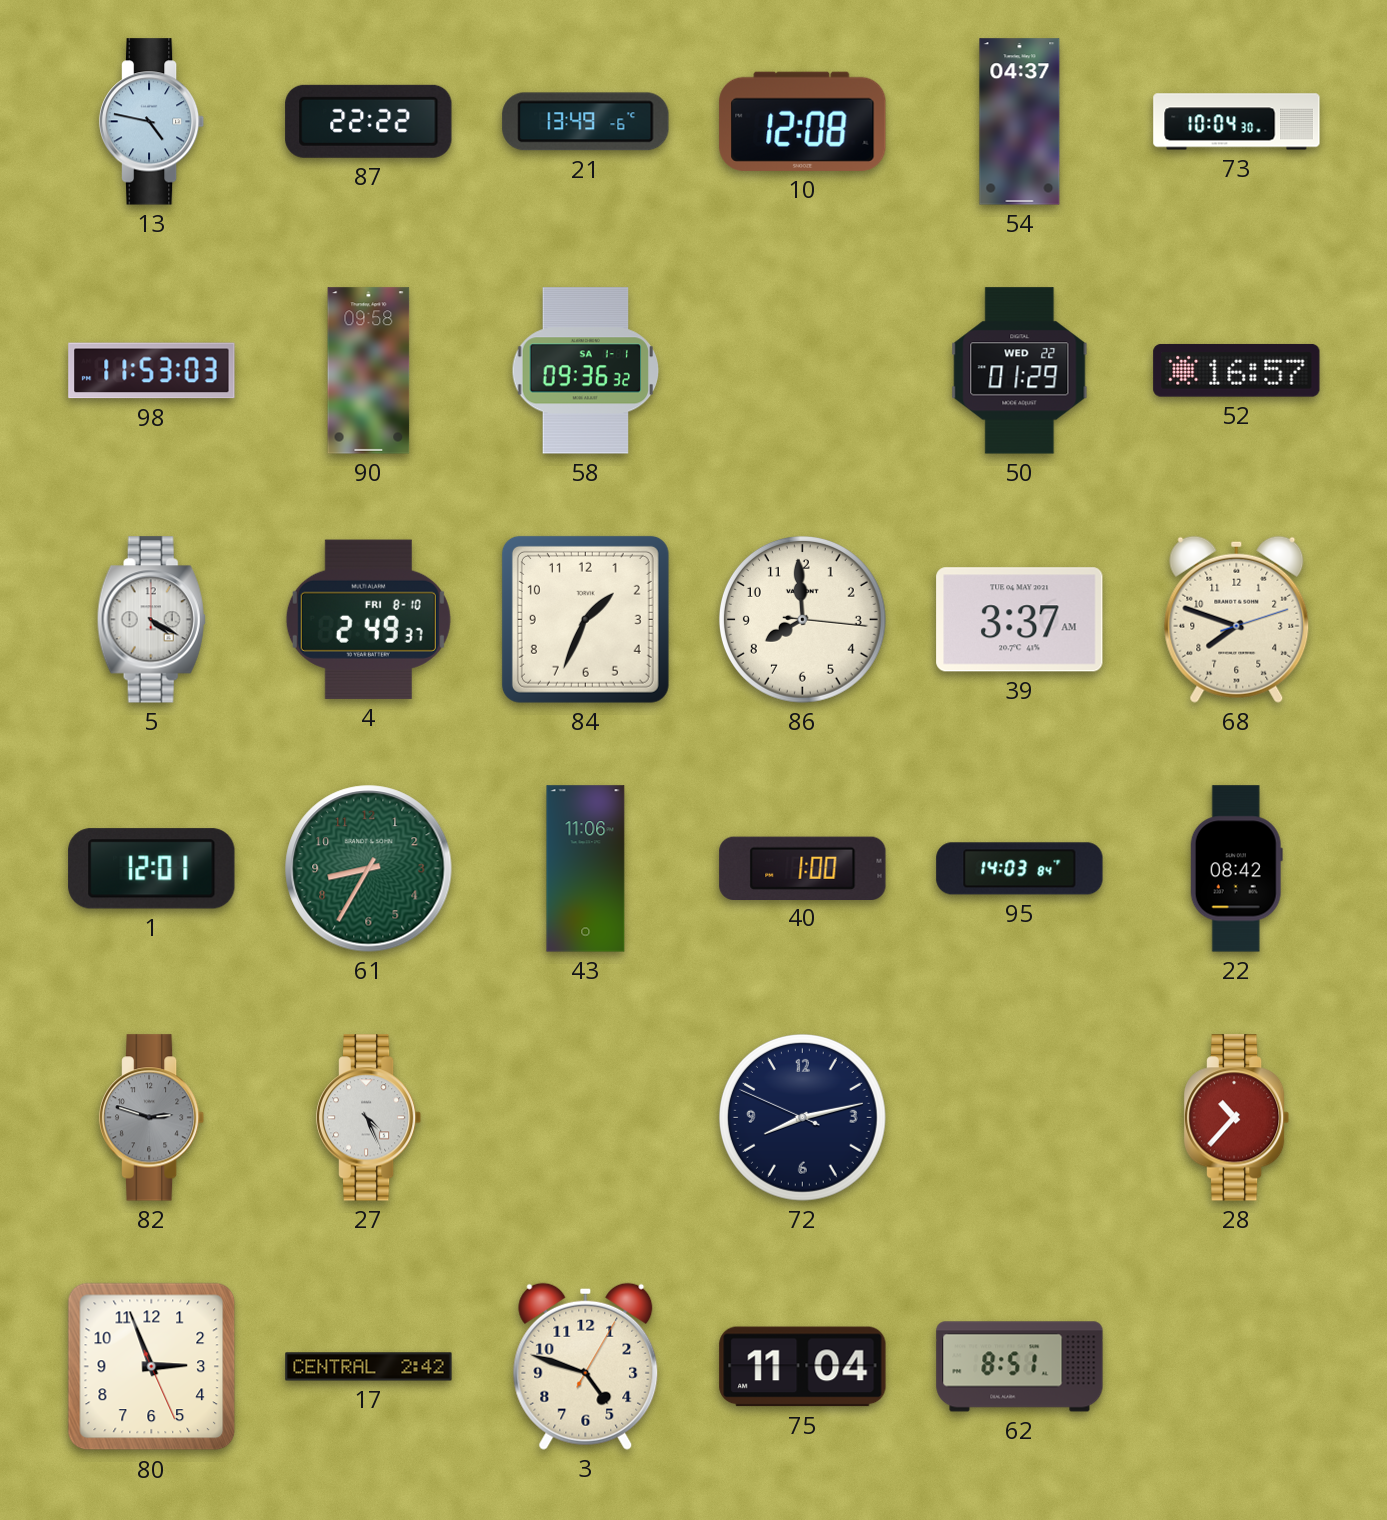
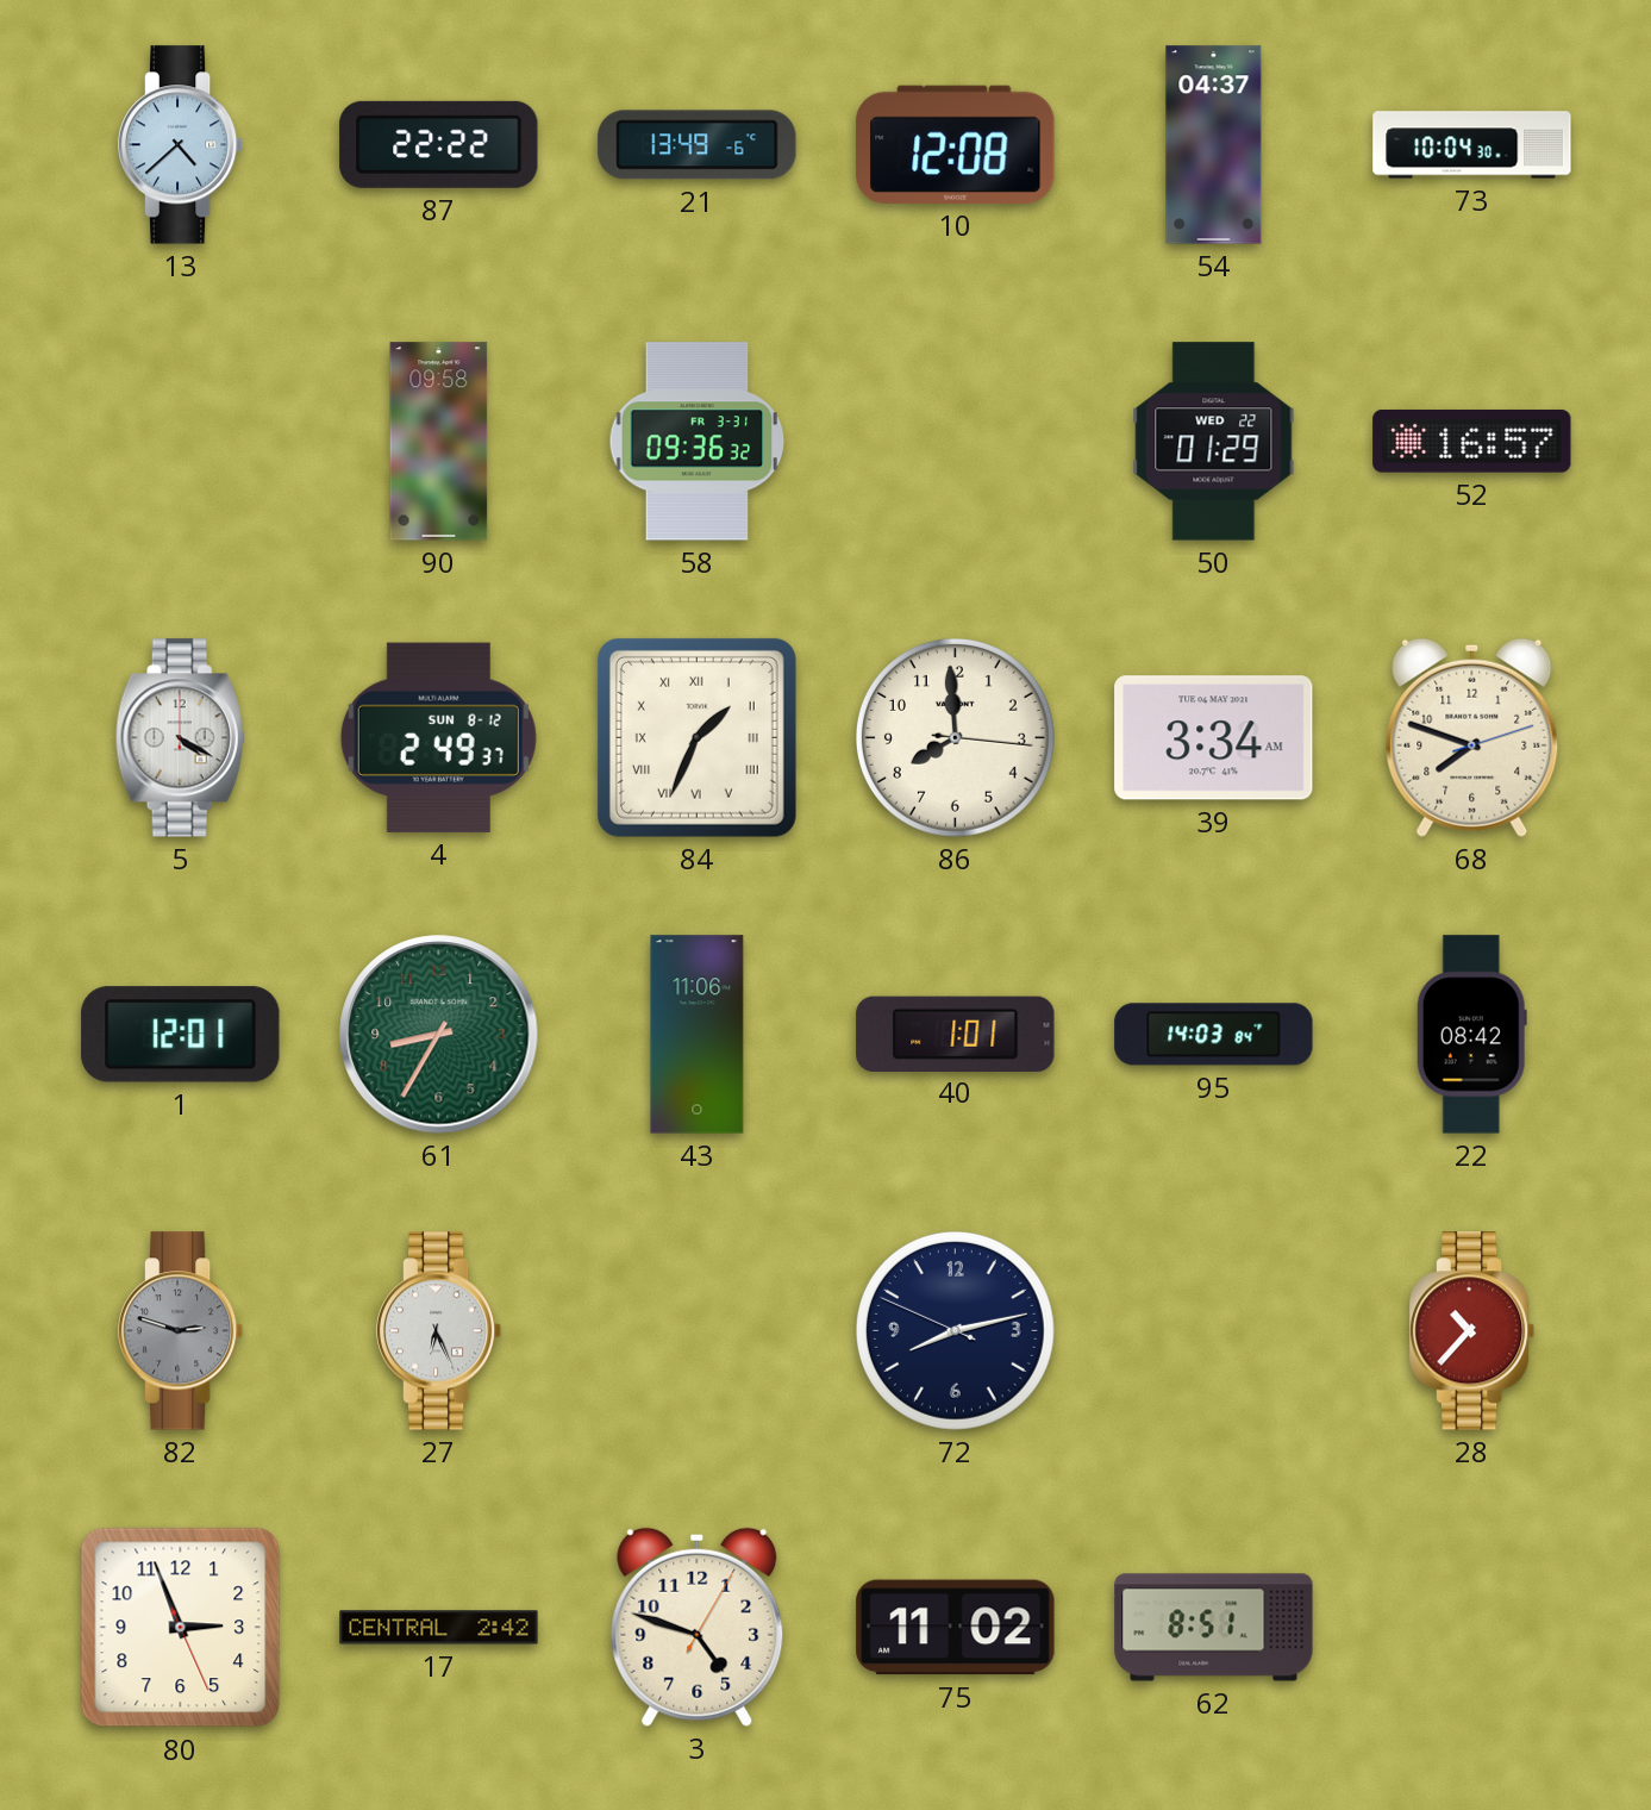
13: 4:47 -> 4:38 (181, 145)
98: 11:53 -> none (152, 371)
58 date: SA 1-1 -> FR 3-31 (698, 442)
4 date: FRI 8-10 -> SUN 8-12 (438, 737)
84 numerals: Arabic -> Roman (696, 737)
39: 3:37 -> 3:34 (1214, 738)
40: 1:00 -> 1:01 (956, 1034)
27: 4:26 -> 6:26 (439, 1331)
75: 11:04 -> 11:02 (956, 1628)
